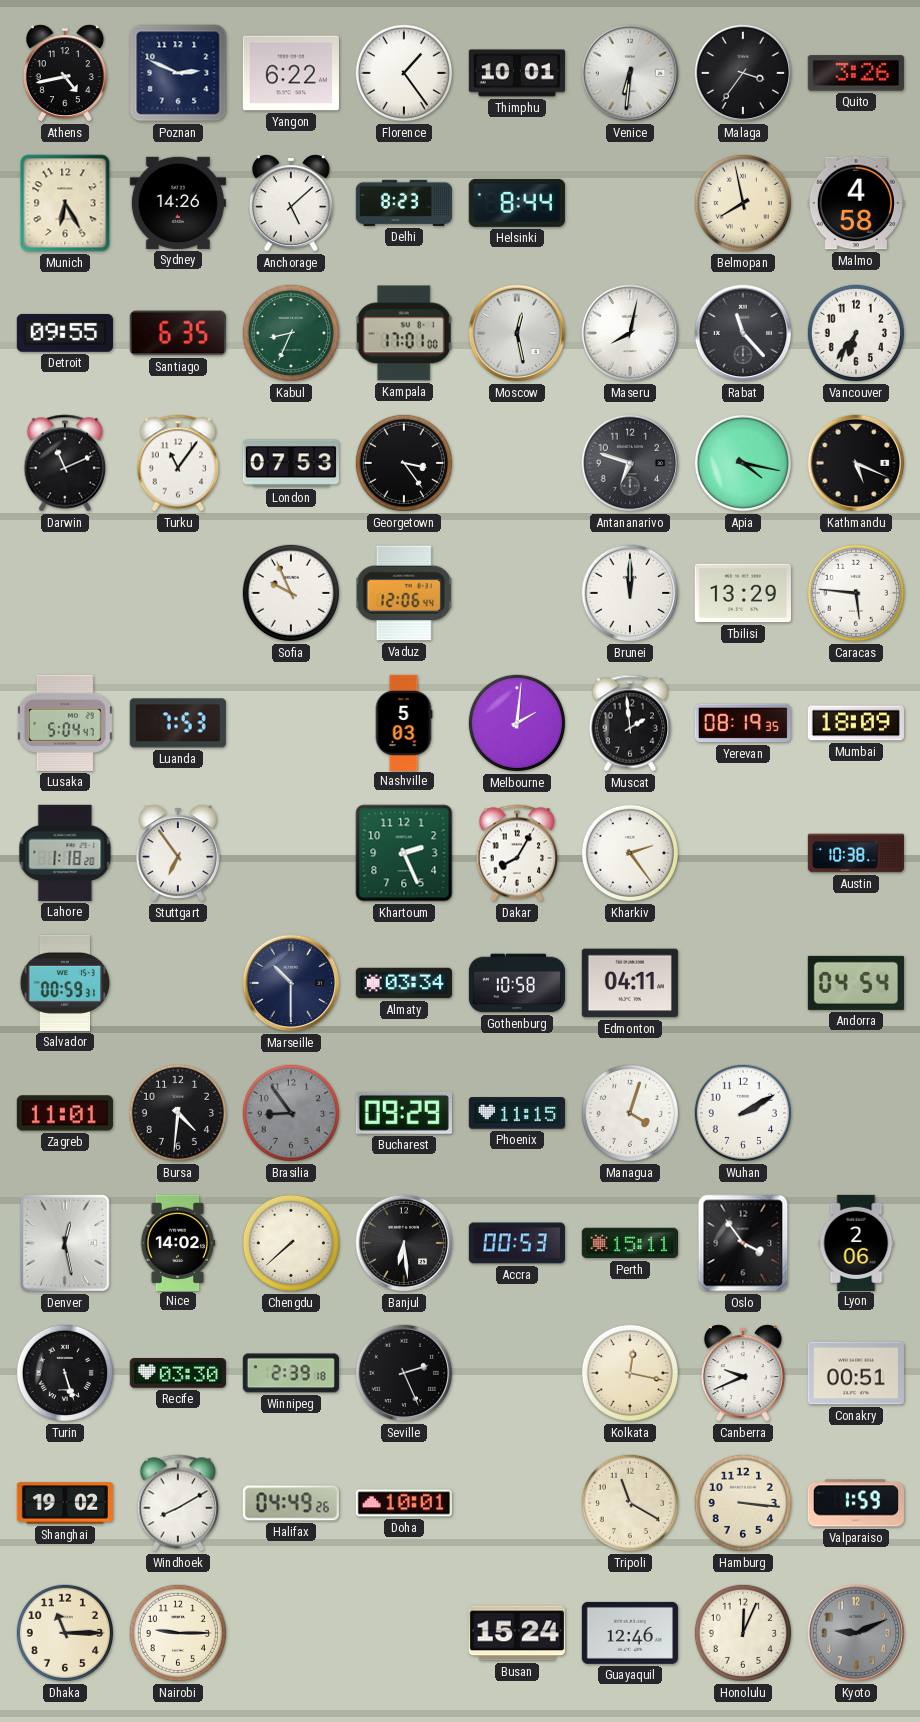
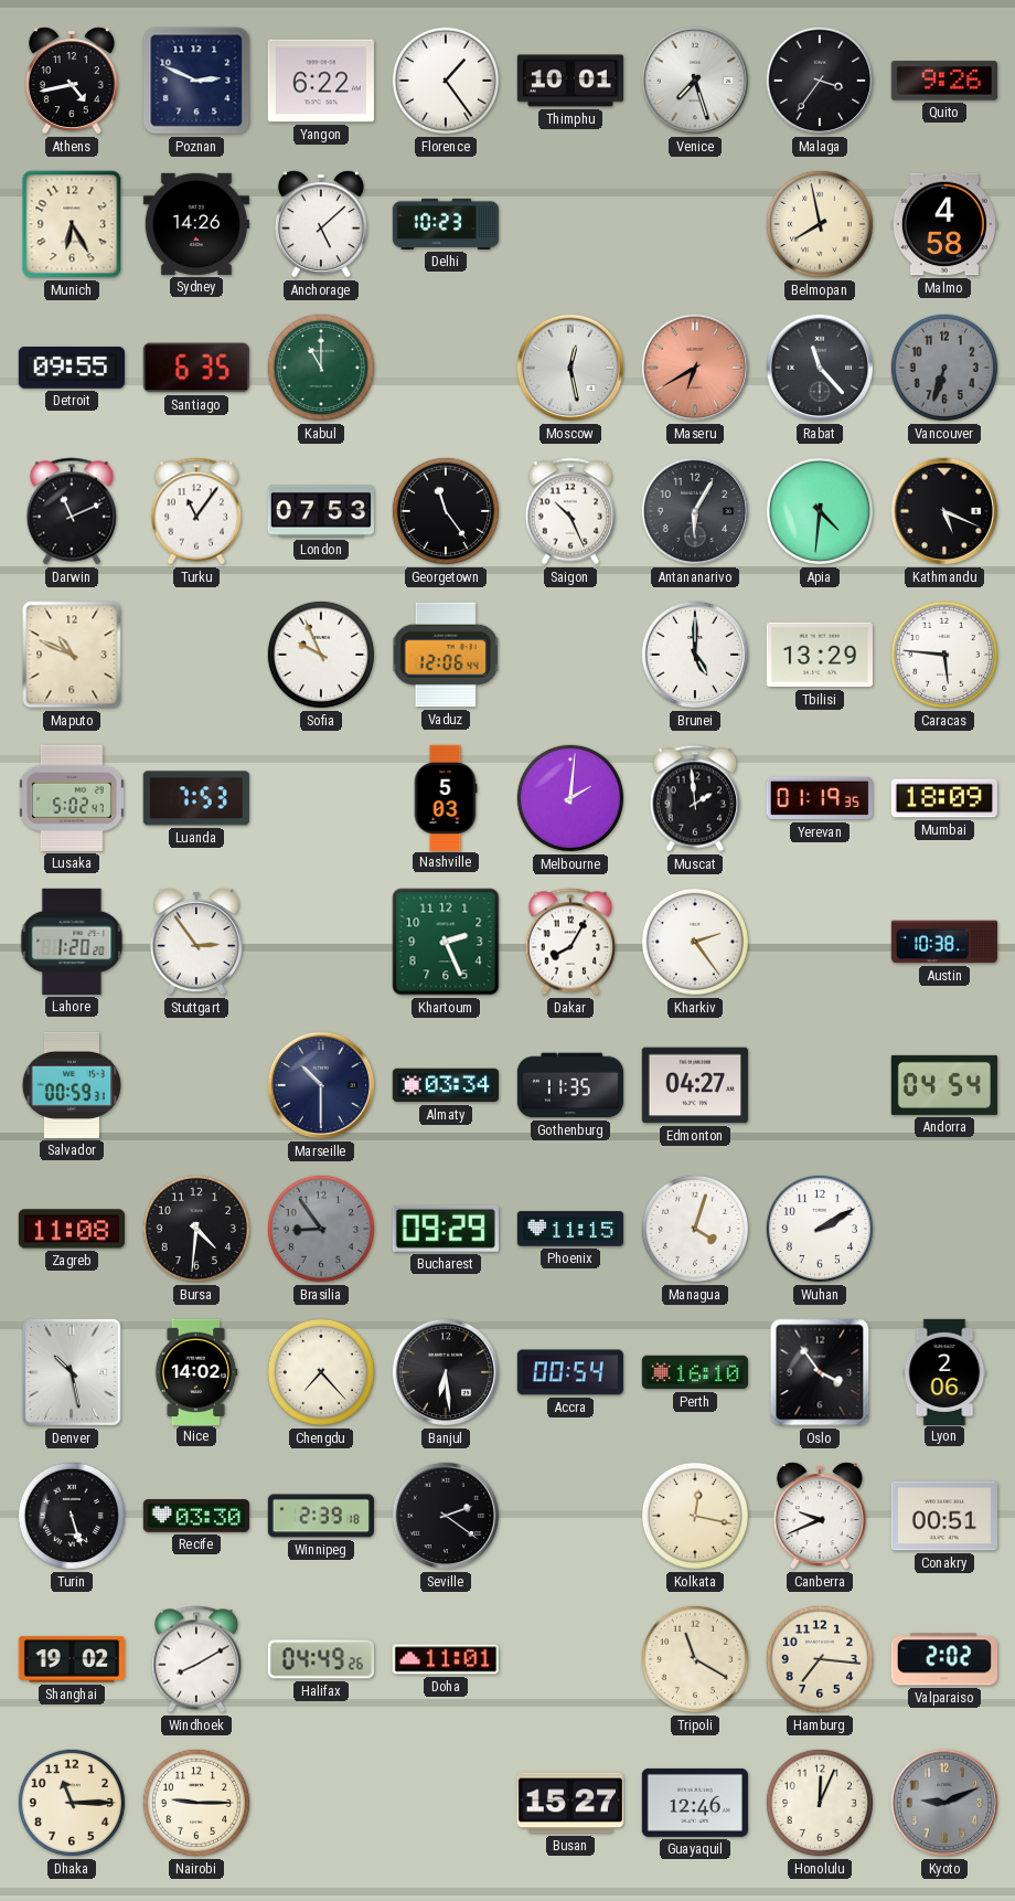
Venice: 6:31 -> 7:27 (695, 81)
Quito: 3:26 -> 9:26 (944, 81)
Delhi: 8:23 -> 10:23 (445, 224)
Helsinki: 8:44 -> none (517, 203)
Kabul: 8:34 -> 11:00 (321, 368)
Kampala: 17:01 -> none (404, 333)
Maseru: 8:02 -> 6:40 (695, 368)
Maseru dial: white -> salmon (695, 368)
Vancouver: 6:36 -> 6:33 (944, 368)
Vancouver dial: white -> grey (944, 368)
Georgetown: 3:24 -> 11:24 (446, 511)
Saigon: none -> 10:26 (570, 511)
Antananarivo: 6:48 -> 6:05 (695, 511)
Apia: 4:17 -> 4:31 (820, 511)
Maputo: none -> 10:49 (72, 655)
Brunei: 12:00 -> 5:00 (695, 655)
Lusaka: 5:04 -> 5:02 (72, 798)
Yerevan: 08:19 -> 01:19 (820, 798)
Lahore: 1:18 -> 1:20 (72, 942)
Stuttgart: 6:54 -> 2:54 (196, 942)
Gothenburg: 10:58 -> 11:35 (569, 1085)
Edmonton: 04:11 -> 04:27 (695, 1085)
Zagreb: 11:01 -> 11:08 (72, 1229)
Denver: 12:28 -> 10:28 (72, 1372)
Chengdu: 7:38 -> 7:23 (321, 1372)
Accra: 00:53 -> 00:54 (570, 1372)
Perth: 15:11 -> 16:10 (694, 1372)
Seville: 2:26 -> 2:21 (446, 1516)
Doha: 10:01 -> 11:01 (446, 1659)
Hamburg: 3:16 -> 7:16 (820, 1659)
Valparaiso: 1:59 -> 2:02 (944, 1659)
Busan: 15:24 -> 15:27 (570, 1803)
